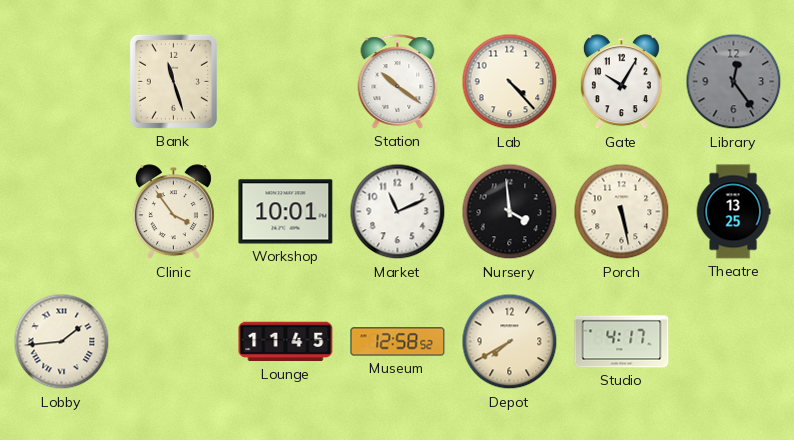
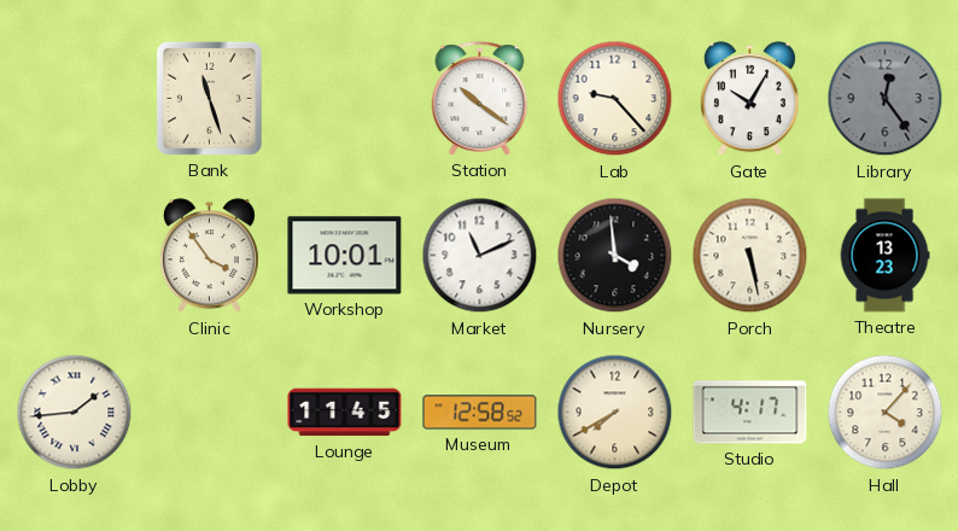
Lab: 4:23 -> 9:23 (615, 99)
Theatre: 13:25 -> 13:23 (884, 256)
Hall: none -> 4:07 (886, 413)
